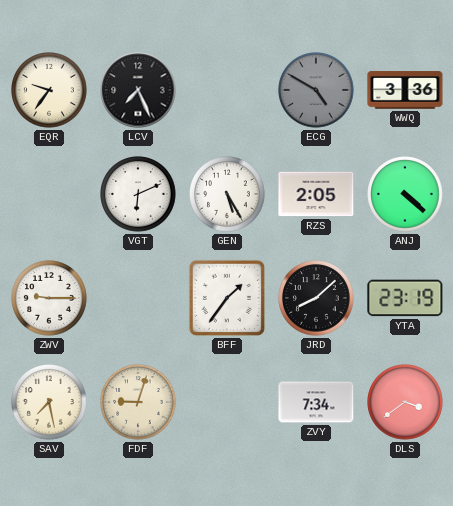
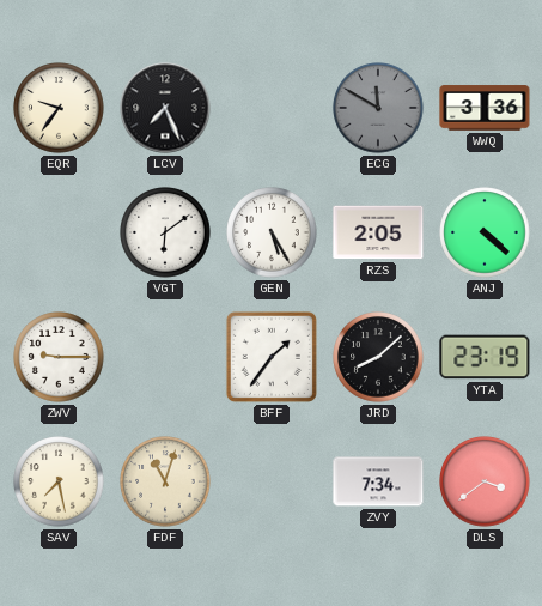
ECG: 4:50 -> 11:50 (378, 108)
VGT: 6:11 -> 6:09 (165, 232)
FDF: 9:03 -> 11:03 (165, 481)
